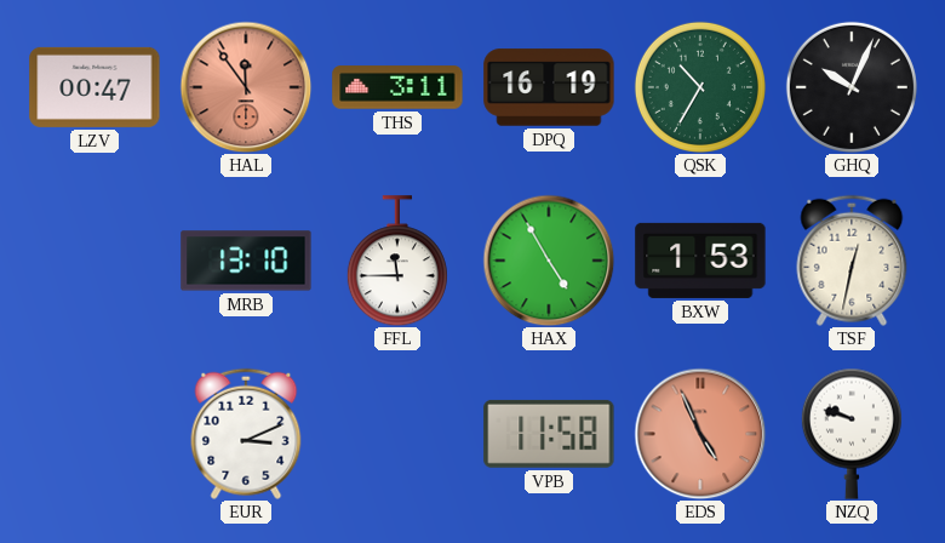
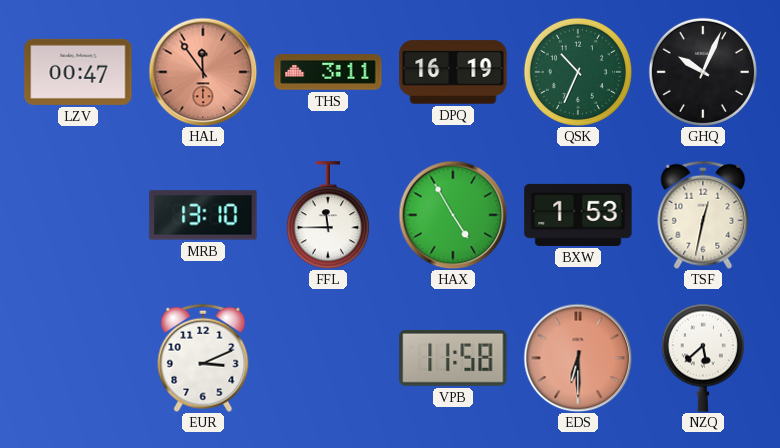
QSK: 10:35 -> 10:34 (578, 72)
EDS: 4:56 -> 6:30 (578, 358)
NZQ: 9:48 -> 5:38 (703, 358)
